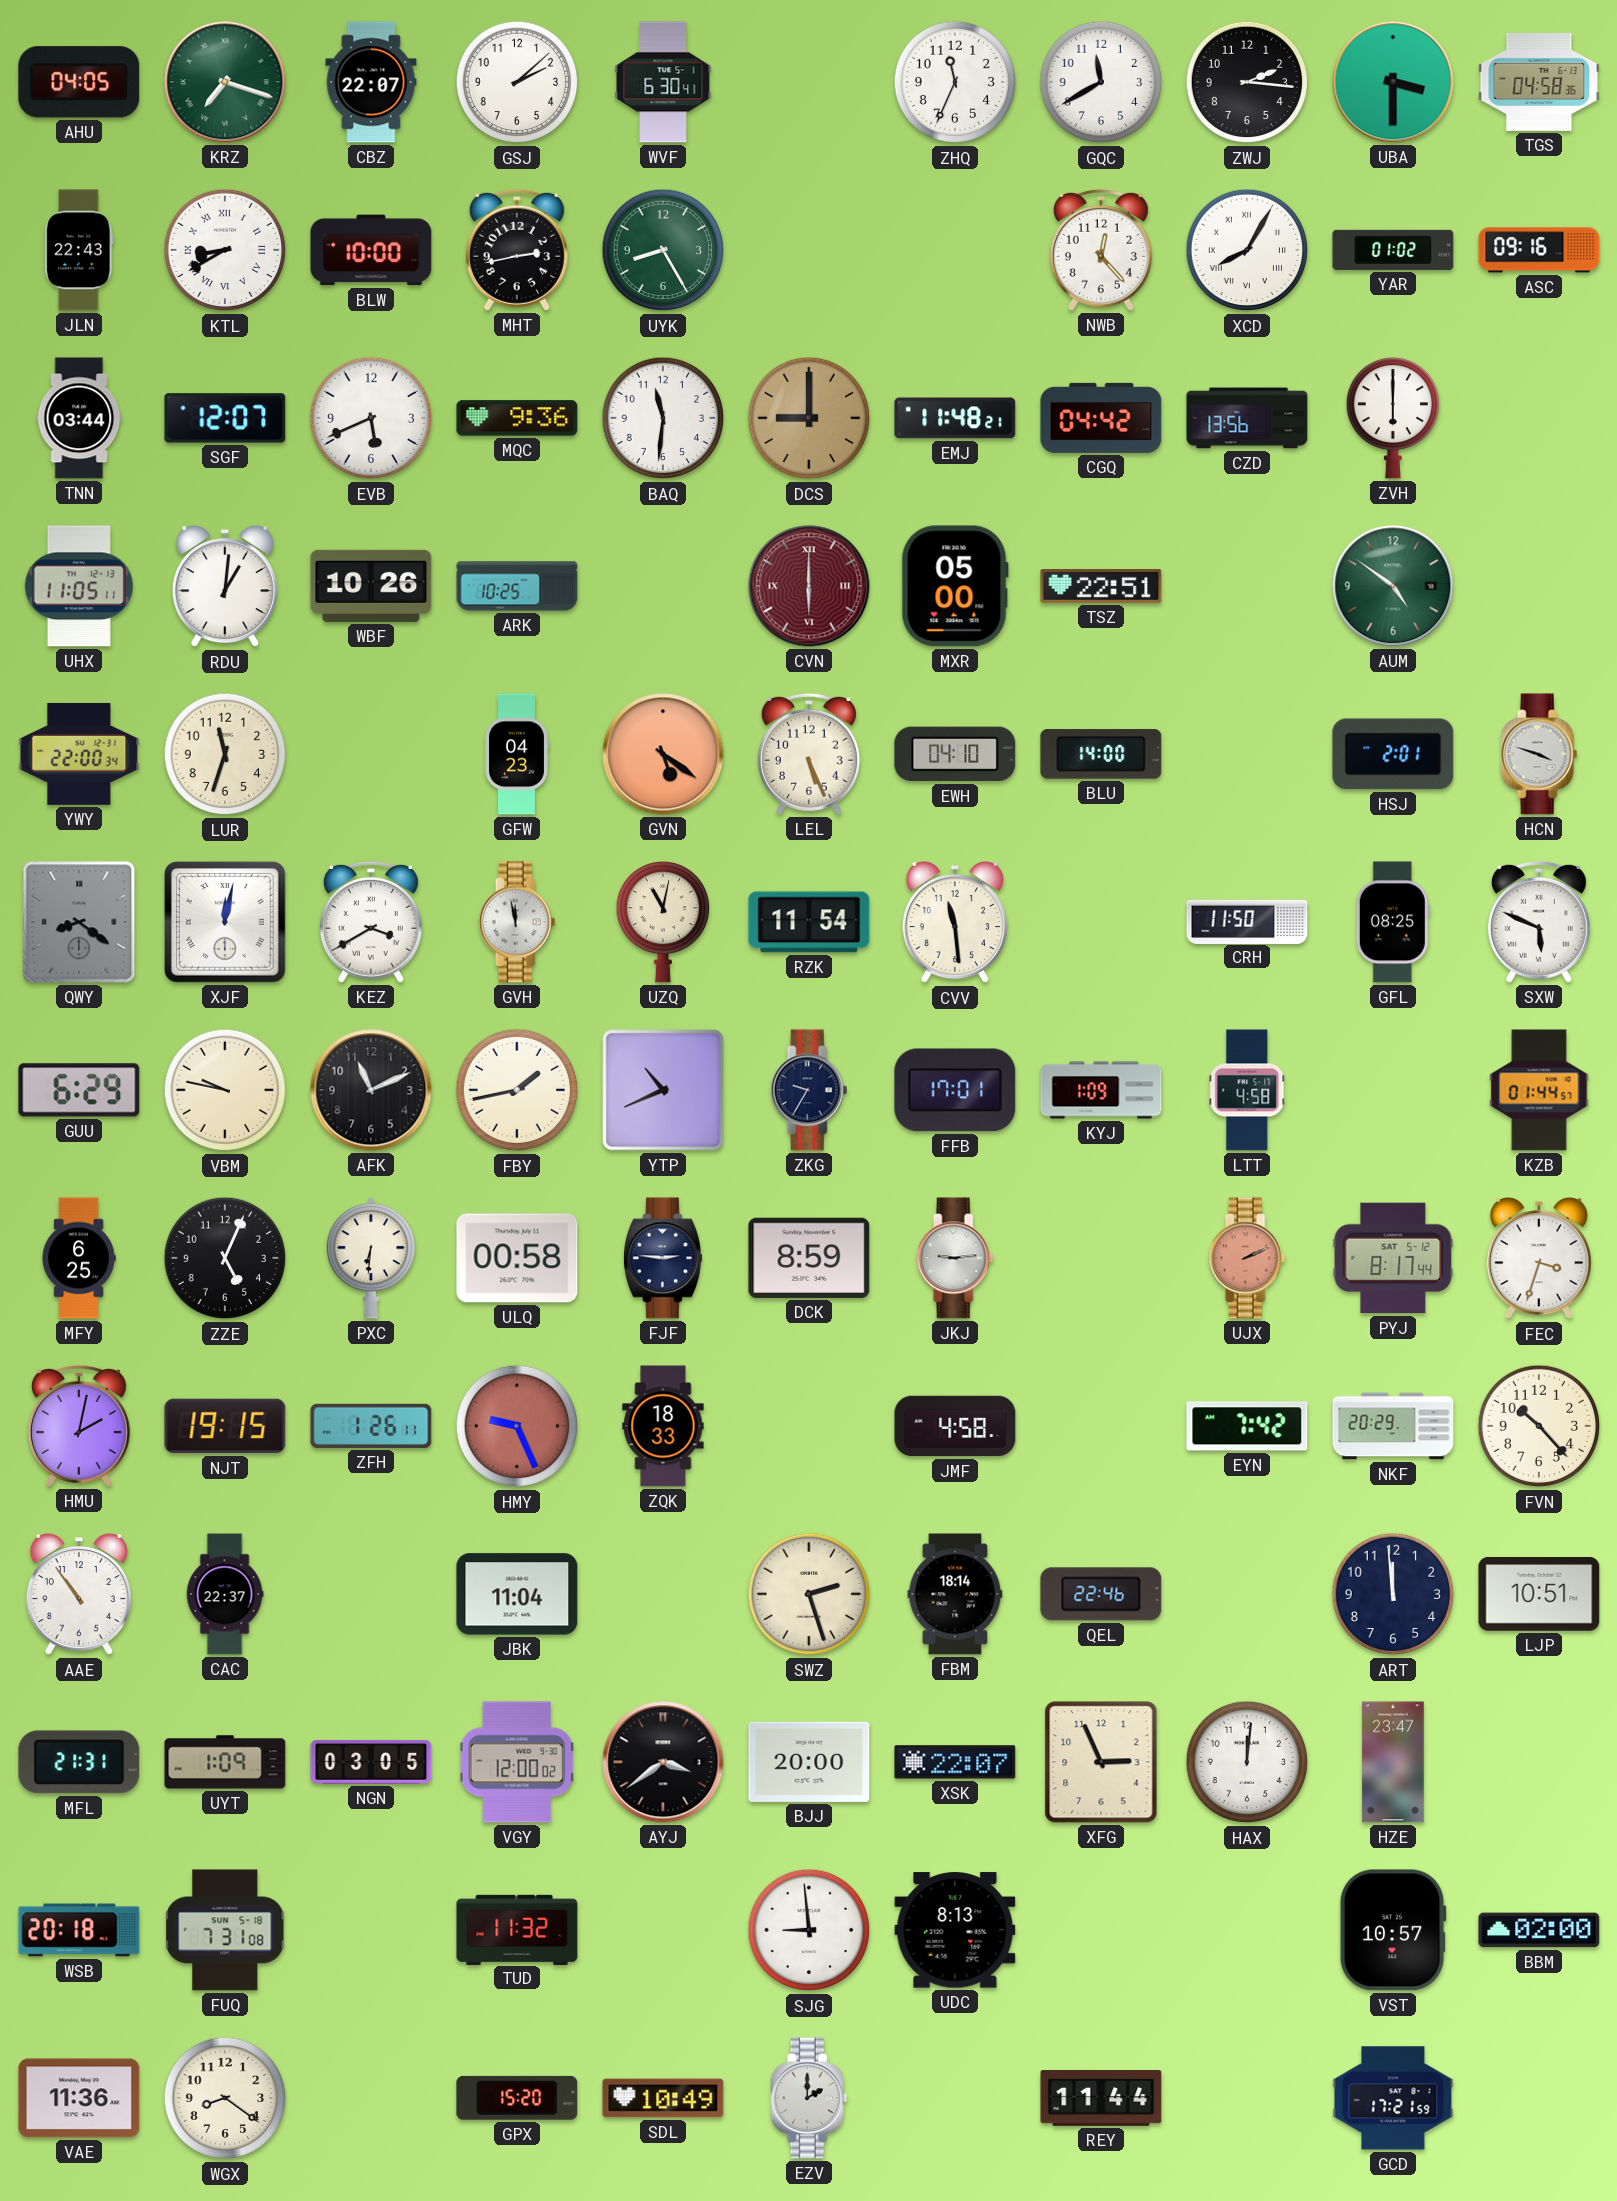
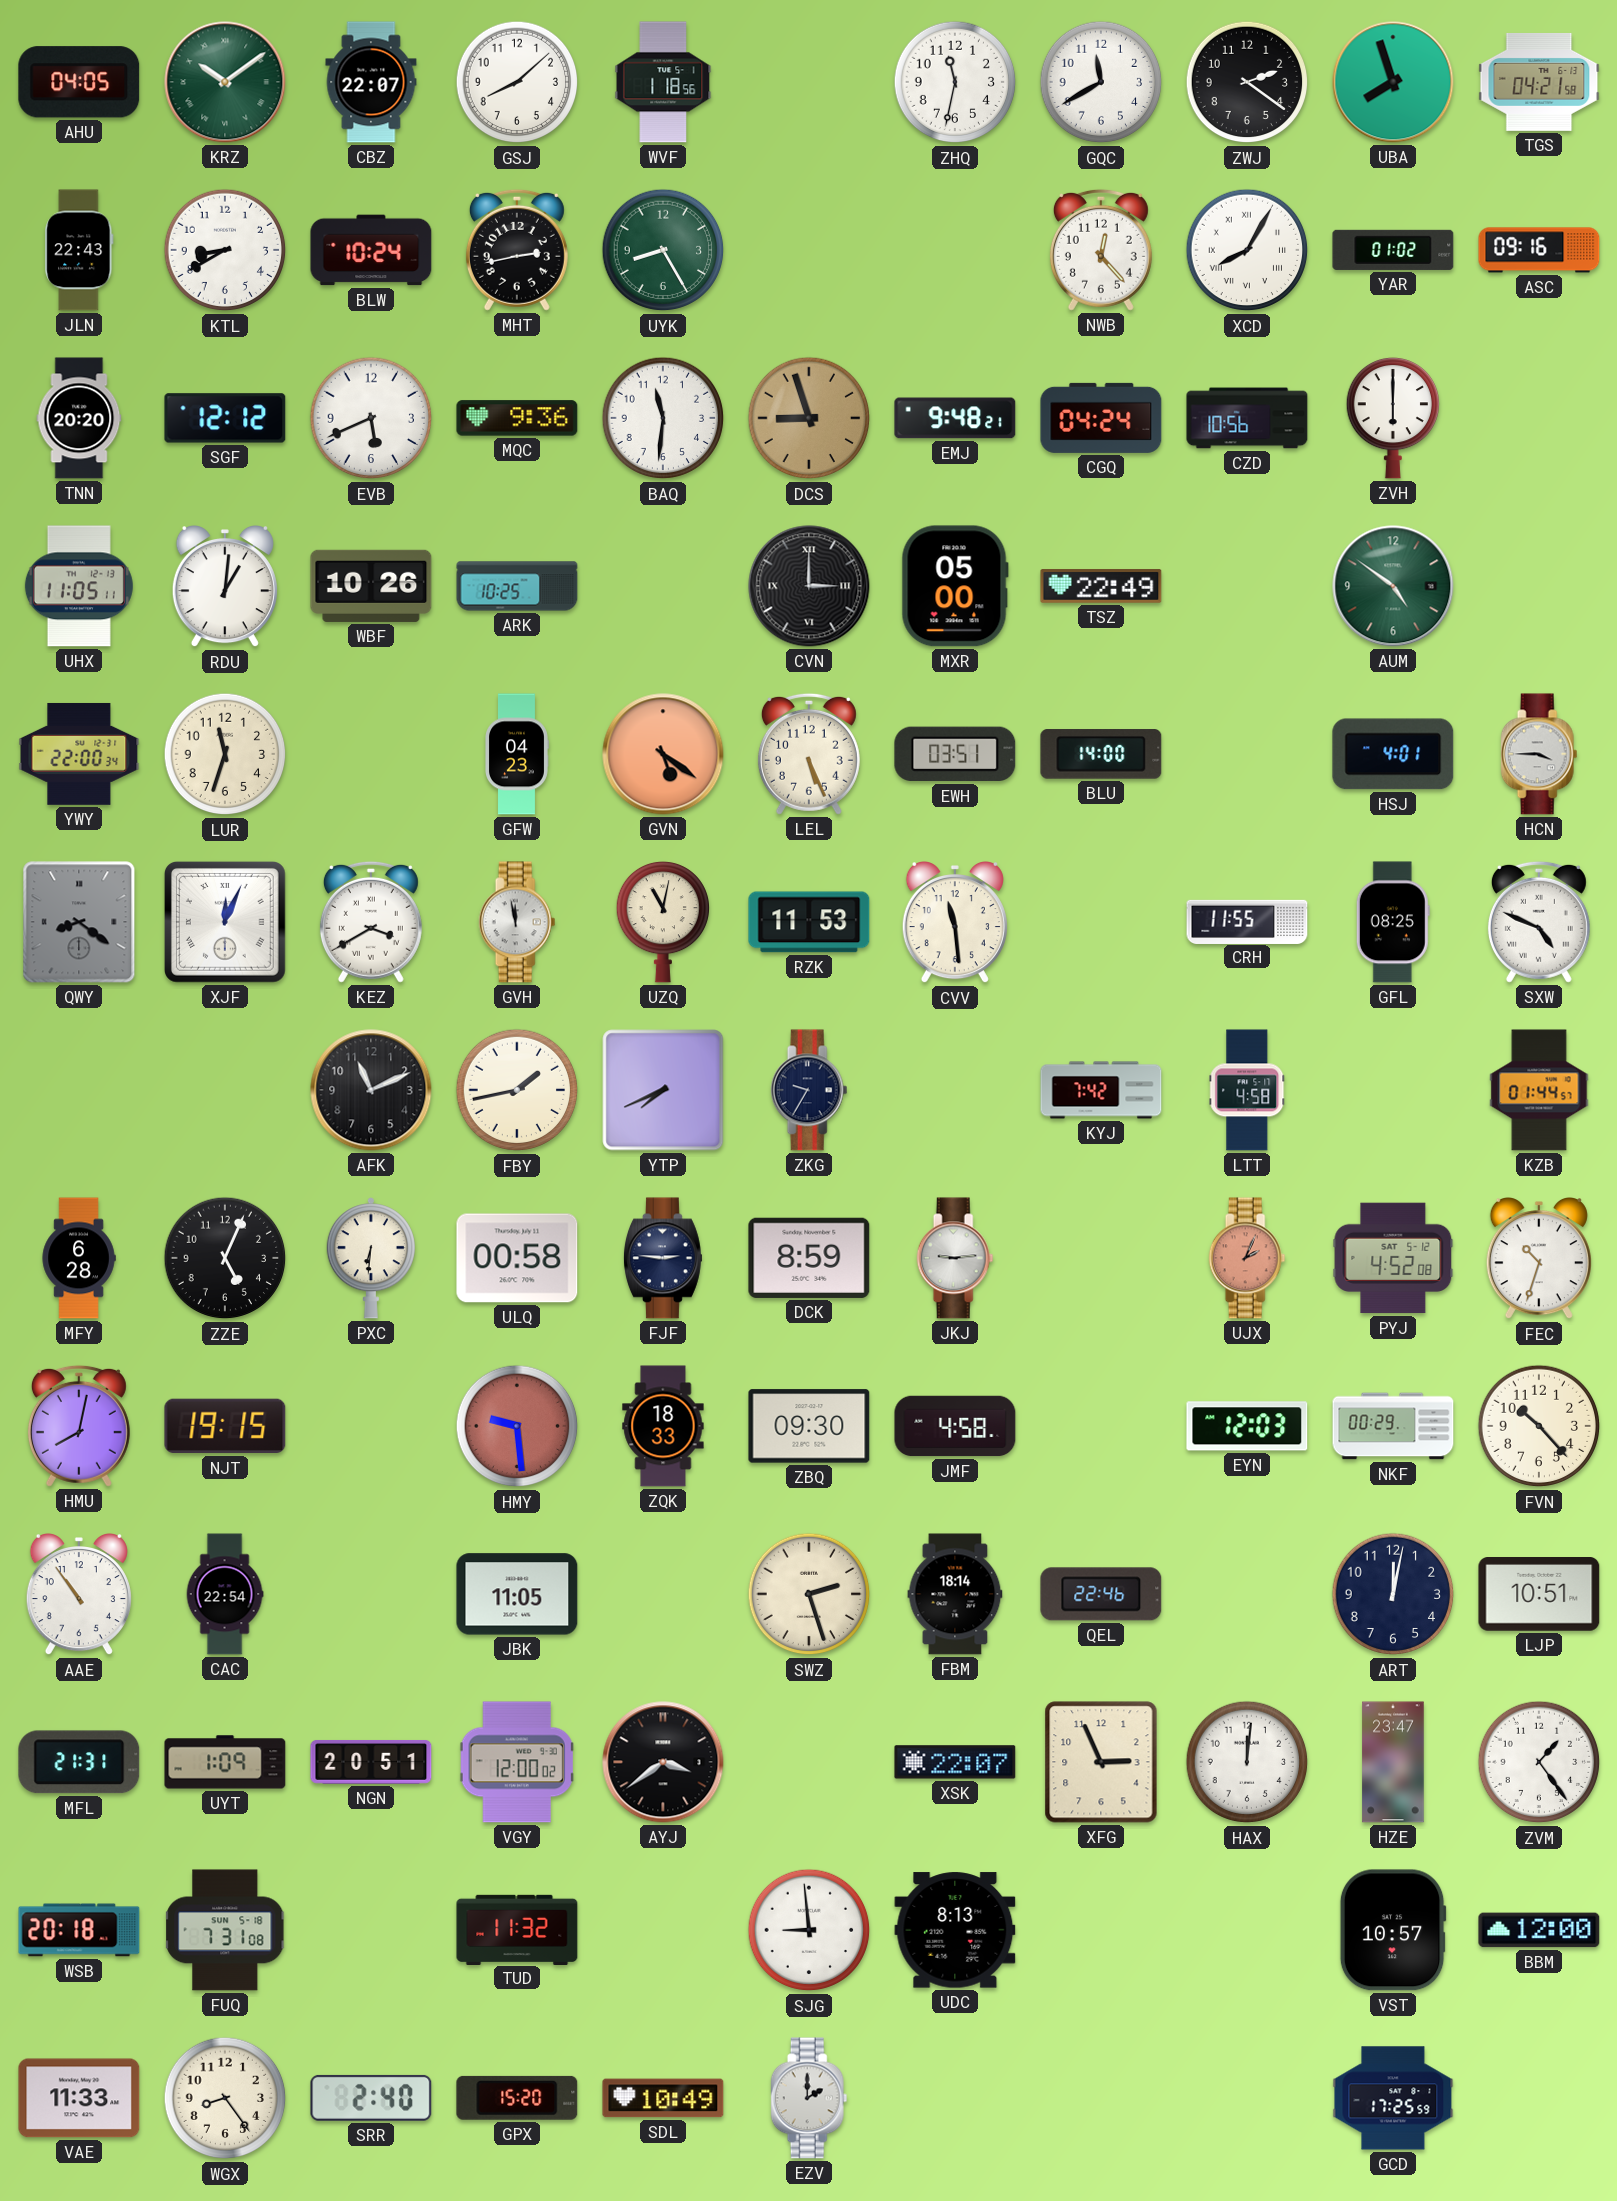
KRZ: 7:18 -> 10:09 (225, 82)
GSJ: 2:08 -> 8:08 (517, 82)
WVF: 6:30 -> 1:18 (663, 82)
ZHQ: 11:34 -> 11:32 (955, 82)
ZWJ: 2:16 -> 2:21 (1247, 82)
UBA: 3:30 -> 7:57 (1393, 82)
TGS: 04:58 -> 04:21 (1539, 82)
KTL numerals: Roman -> Arabic (225, 250)
BLW: 10:00 -> 10:24 (371, 250)
TNN: 03:44 -> 20:20 (79, 418)
SGF: 12:07 -> 12:12 (225, 418)
DCS: 9:00 -> 8:57 (809, 418)
EMJ: 11:48 -> 9:48 (955, 418)
CGQ: 04:42 -> 04:24 (1101, 418)
CZD: 13:56 -> 10:56 (1247, 418)
CVN: 6:00 -> 3:00 (809, 586)
CVN dial: burgundy -> black (809, 586)
TSZ: 22:51 -> 22:49 (1101, 586)
EWH: 04:10 -> 03:51 (955, 754)
HSJ: 2:01 -> 4:01 (1393, 754)
HCN: 3:48 -> 3:45 (1539, 754)
XJF: 12:02 -> 12:04 (225, 922)
RZK: 11:54 -> 11:53 (809, 922)
CRH: 11:50 -> 11:55 (1247, 921)
SXW: 5:49 -> 4:49 (1539, 922)
GUU: 6:29 -> none (79, 1090)
VBM: 9:47 -> none (225, 1090)
YTP: 10:41 -> 7:41 (663, 1090)
FFB: 17:01 -> none (955, 1090)
KYJ: 1:09 -> 7:42 (1101, 1090)
MFY: 6:25 -> 6:28 (79, 1258)
UJX: 2:11 -> 2:04 (1247, 1258)
PYJ: 8:17 -> 4:52 (1393, 1258)
FEC: 3:33 -> 10:33 (1539, 1259)
HMU: 2:02 -> 8:02 (79, 1426)
ZFH: 1:26 -> none (371, 1426)
HMY: 9:26 -> 9:29 (517, 1426)
ZBQ: none -> 09:30 (809, 1426)
EYN: 7:42 -> 12:03 (1247, 1426)
NKF: 20:29 -> 00:29 (1393, 1426)
CAC: 22:37 -> 22:54 (225, 1594)
JBK: 11:04 -> 11:05 (517, 1594)
ART: 11:59 -> 12:02 (1393, 1594)
NGN: 03:05 -> 20:51 (371, 1762)
BJJ: 20:00 -> none (809, 1762)
ZVM: none -> 1:24 (1539, 1762)
BBM: 02:00 -> 12:00 (1539, 1930)
VAE: 11:36 -> 11:33 (79, 2098)
WGX: 8:21 -> 8:24 (225, 2098)
SRR: none -> 2:40 (371, 2098)
REY: 11:44 -> none (1101, 2099)
GCD: 17:21 -> 17:25 (1393, 2098)
